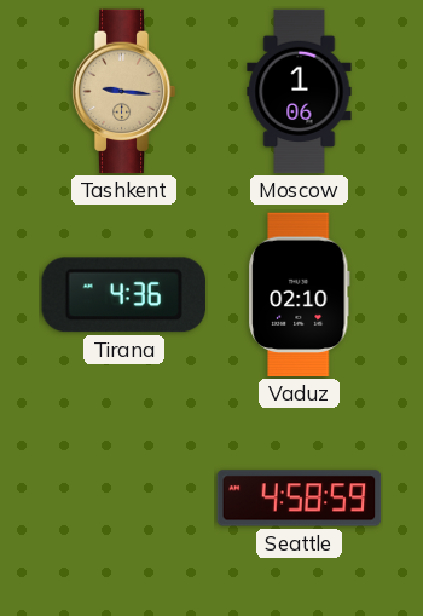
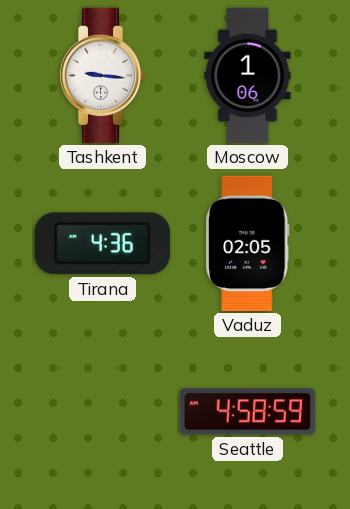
Tashkent dial: champagne -> white (102, 76)
Vaduz: 02:10 -> 02:05 (248, 244)
